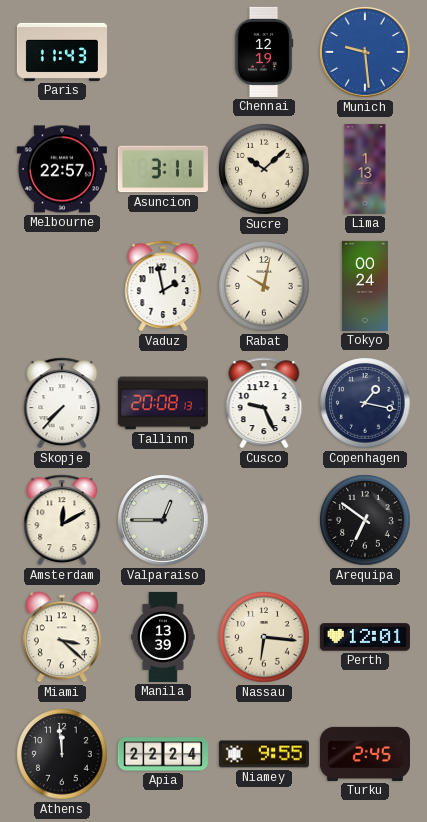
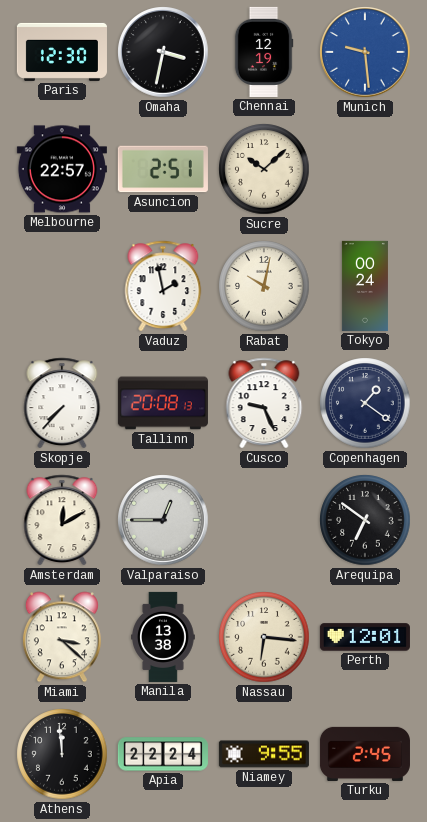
Paris: 11:43 -> 12:30 (62, 52)
Omaha: none -> 3:32 (163, 52)
Asuncion: 3:11 -> 2:51 (163, 169)
Lima: 1:13 -> none (365, 169)
Copenhagen: 1:17 -> 1:21 (365, 403)
Manila: 13:39 -> 13:38 (164, 637)
